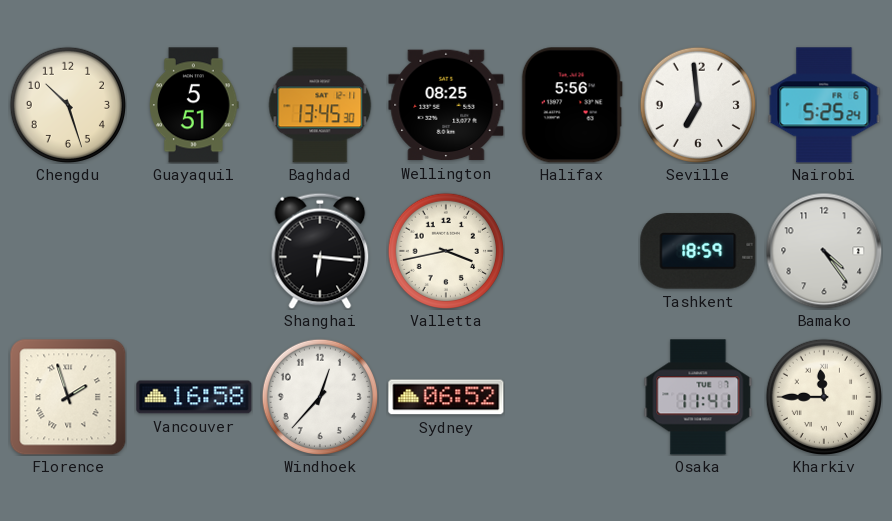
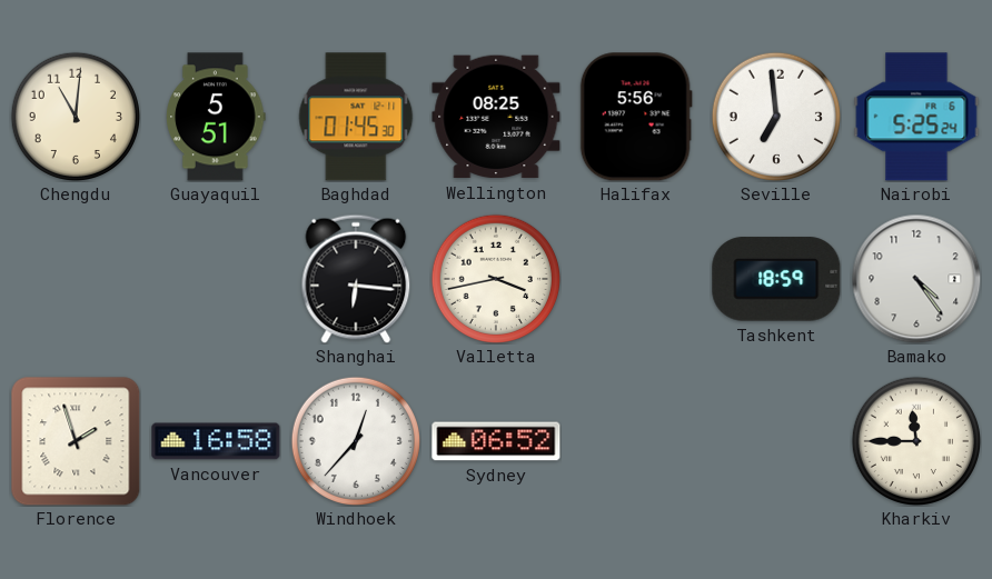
Chengdu: 10:27 -> 11:01 (75, 116)
Baghdad: 13:45 -> 01:45 (356, 117)
Osaka: 11:41 -> none (698, 397)
